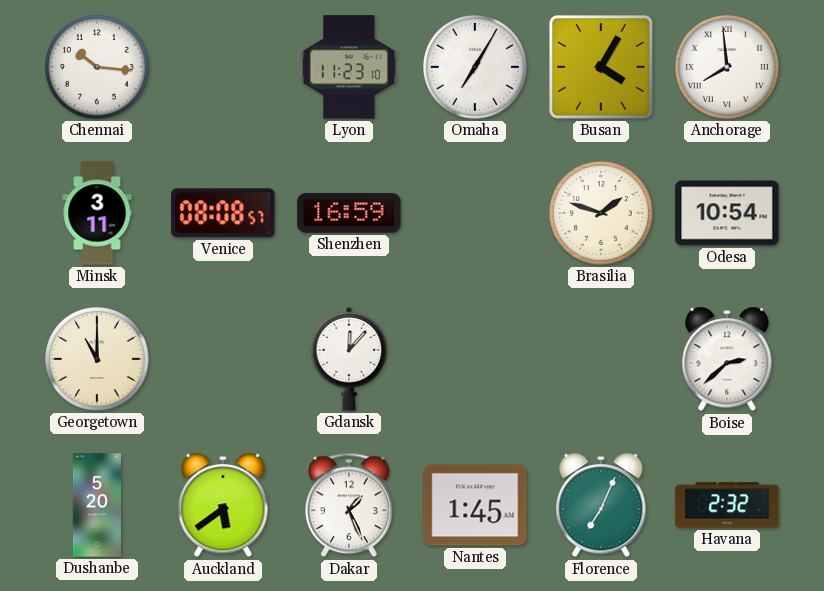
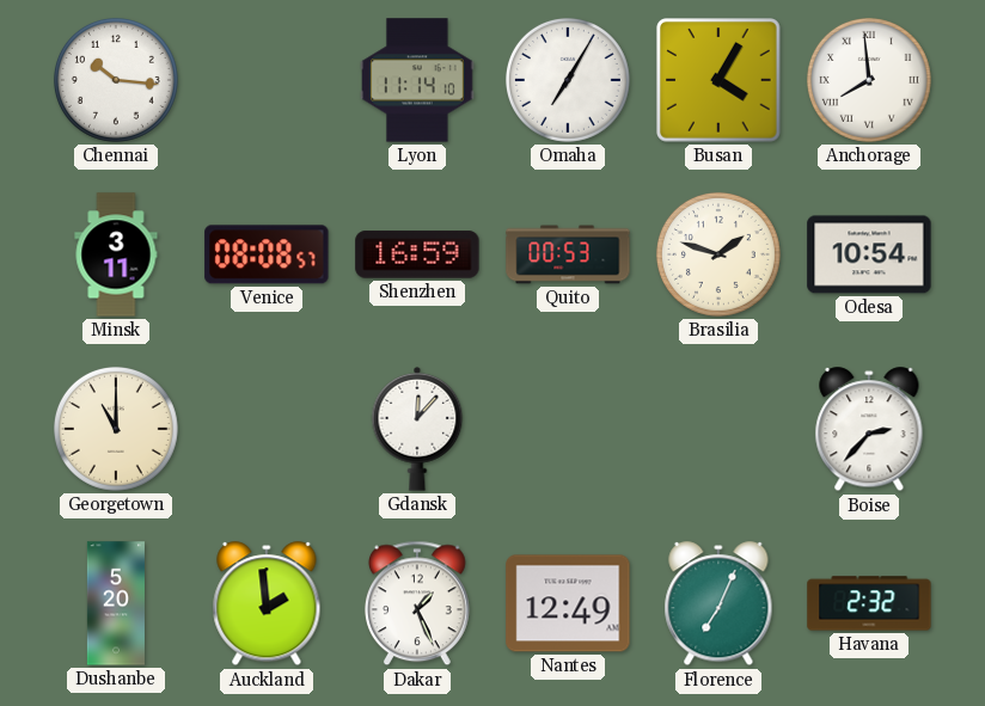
Lyon: 11:23 -> 11:14 (417, 80)
Quito: none -> 00:53 (568, 254)
Boise: 2:38 -> 2:37 (869, 430)
Auckland: 5:39 -> 1:59 (267, 604)
Nantes: 1:45 -> 12:49 (568, 603)
